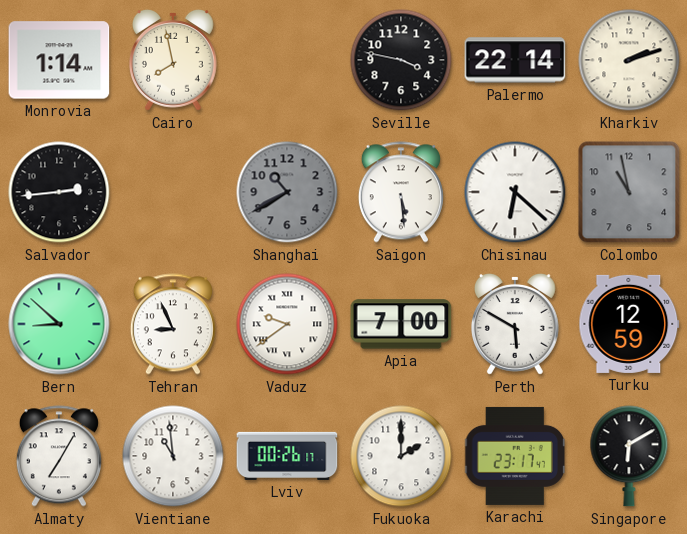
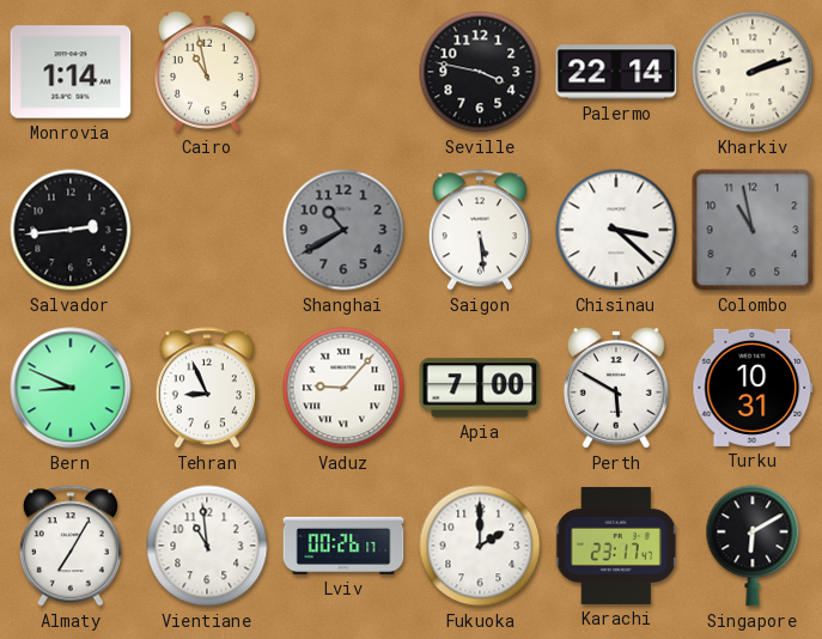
Cairo: 7:58 -> 10:58 (207, 73)
Chisinau: 6:22 -> 3:22 (616, 230)
Bern: 8:52 -> 8:49 (71, 388)
Vaduz: 9:39 -> 9:07 (343, 388)
Turku: 12:59 -> 10:31 (753, 388)
